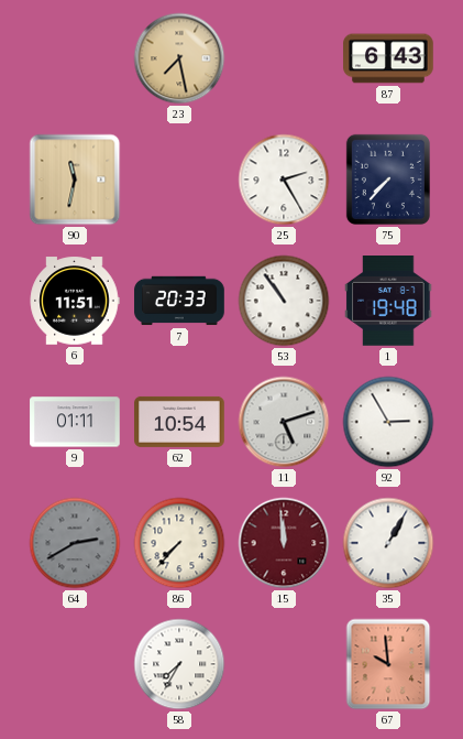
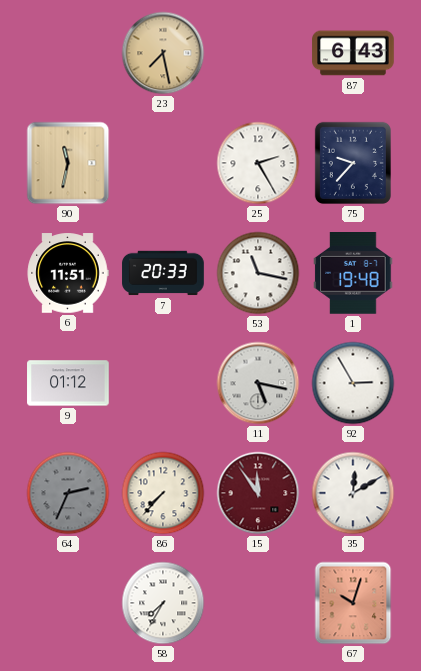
75: 7:37 -> 9:37 (353, 163)
53: 10:54 -> 11:17 (258, 273)
9: 01:11 -> 01:12 (68, 383)
62: 10:54 -> none (179, 422)
11: 5:12 -> 5:17 (258, 383)
64: 2:40 -> 2:34 (68, 493)
15: 11:59 -> 11:54 (258, 493)
35: 1:05 -> 12:10 (353, 493)
67: 9:59 -> 10:03 (353, 603)
